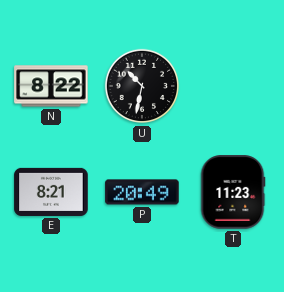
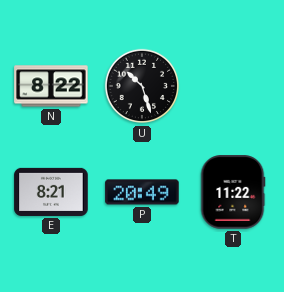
U: 10:32 -> 10:27 (142, 86)
T: 11:23 -> 11:22 (233, 192)
